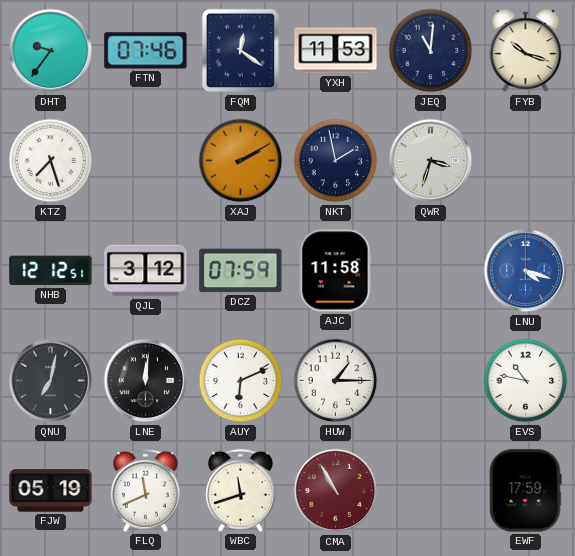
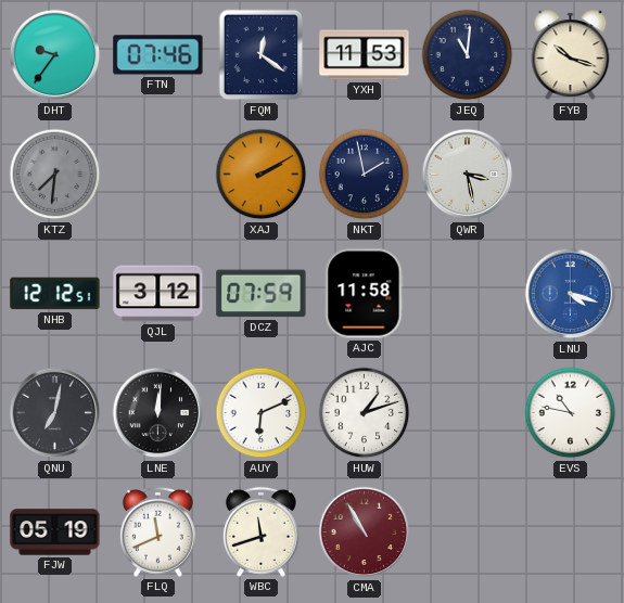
KTZ: 7:27 -> 7:31 (55, 175)
KTZ dial: white -> grey (55, 175)
QWR: 3:33 -> 3:28 (468, 175)
HUW: 1:15 -> 1:12 (365, 413)
EWF: 17:59 -> none (525, 491)
